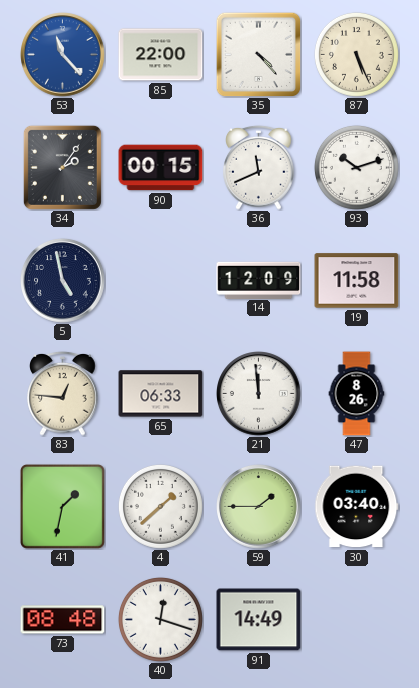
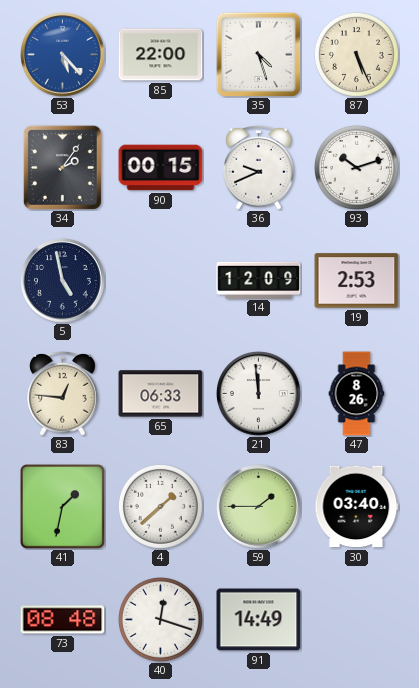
53: 11:23 -> 5:23 (63, 55)
35: 4:23 -> 4:27 (258, 54)
36: 11:41 -> 9:41 (259, 167)
19: 11:58 -> 2:53 (357, 281)
